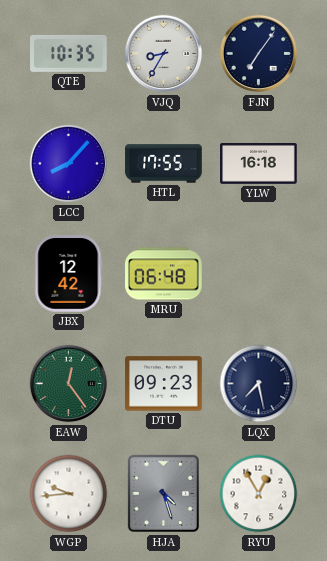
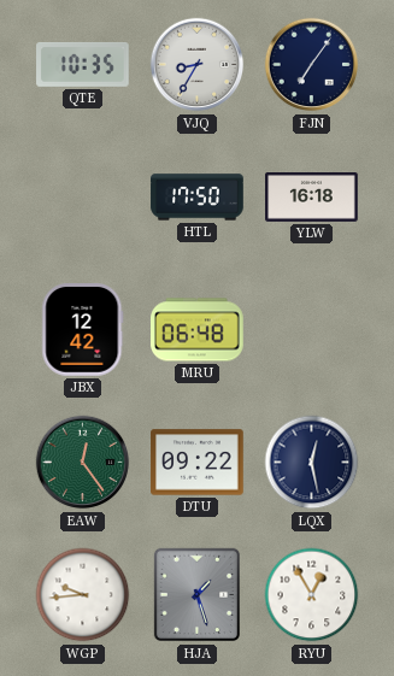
LCC: 8:07 -> none (69, 164)
HTL: 17:55 -> 17:50 (198, 198)
DTU: 09:23 -> 09:22 (198, 463)
LQX: 7:28 -> 12:28 (312, 463)
HJA: 4:27 -> 1:27 (196, 595)
